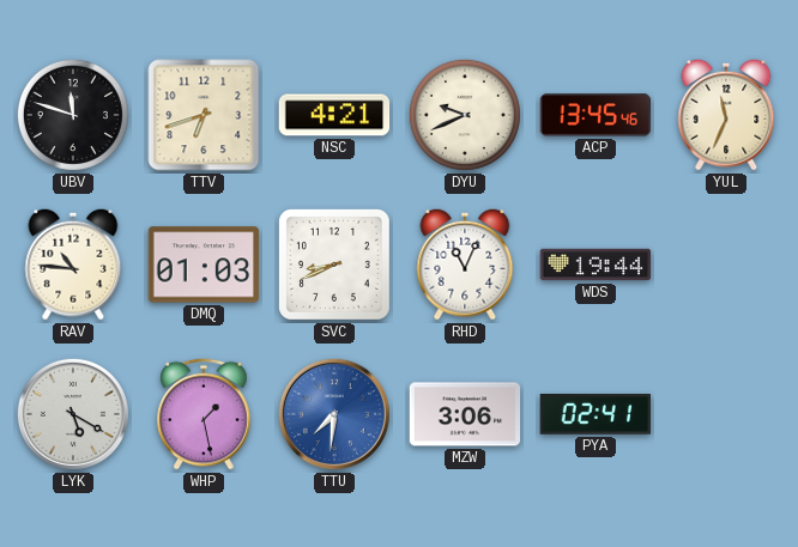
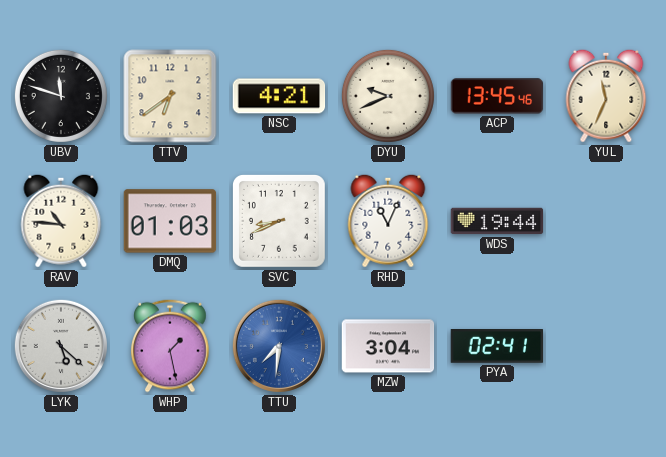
TTV: 6:42 -> 6:39 (170, 96)
LYK: 5:20 -> 5:22 (61, 346)
MZW: 3:06 -> 3:04 (388, 346)
